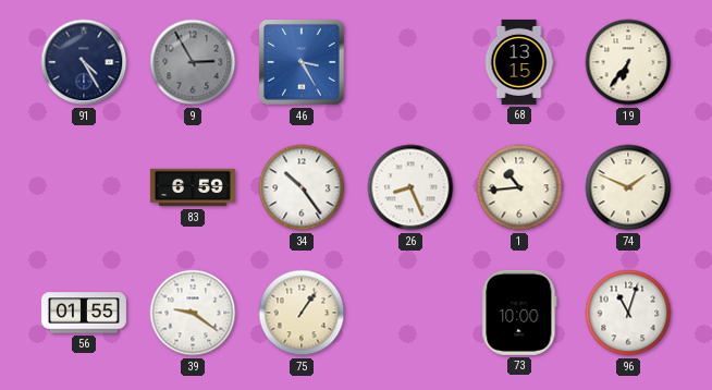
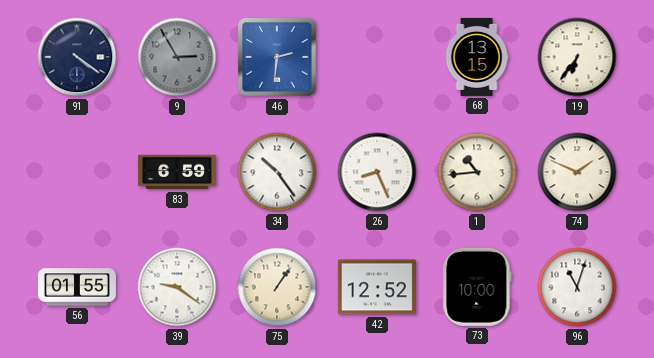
91: 4:25 -> 4:21 (77, 57)
46: 3:25 -> 2:31 (277, 57)
42: none -> 12:52 (377, 287)
